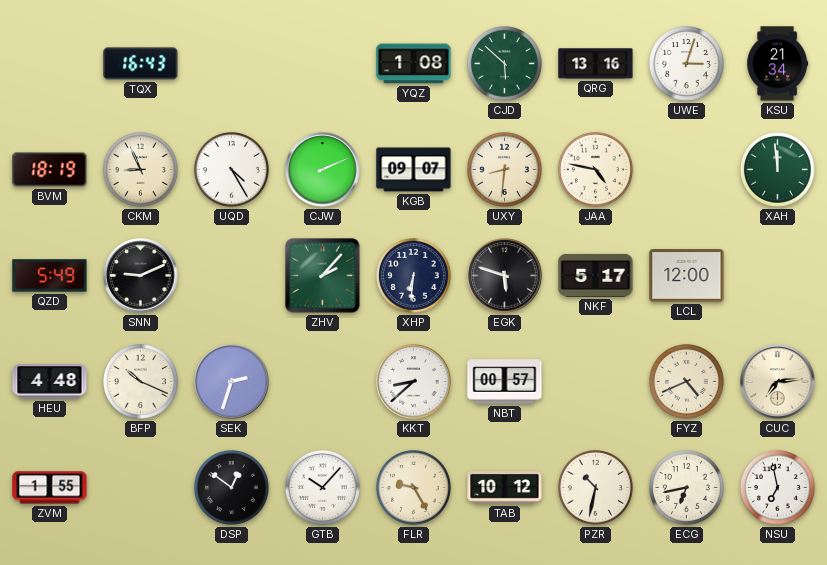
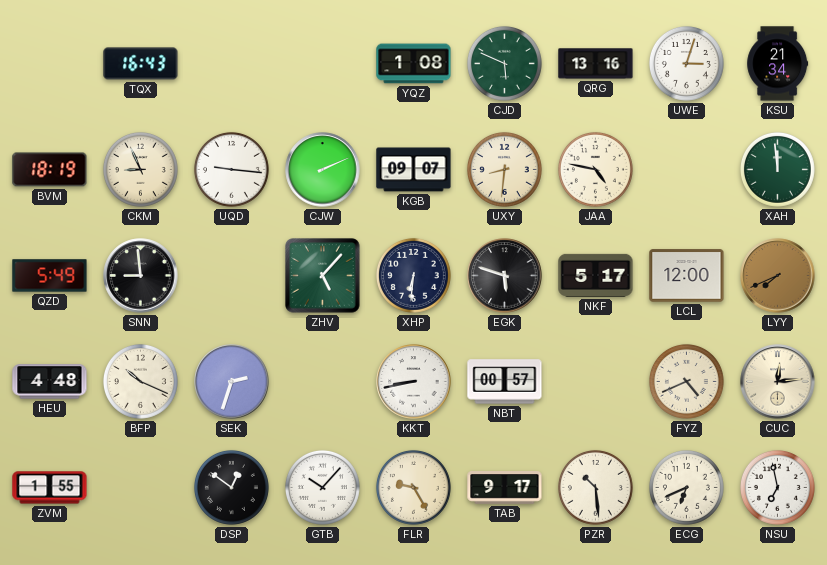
CJD: 5:52 -> 5:49 (504, 63)
UQD: 4:25 -> 9:16 (231, 169)
SNN: 9:11 -> 8:59 (141, 276)
ZHV: 2:07 -> 5:07 (323, 276)
LYY: none -> 7:41 (778, 276)
KKT: 8:38 -> 8:43 (414, 382)
CUC: 7:14 -> 12:14 (778, 382)
TAB: 10:12 -> 9:17 (505, 488)
PZR: 10:32 -> 10:29 (595, 487)
ECG: 6:43 -> 6:41 (686, 487)
